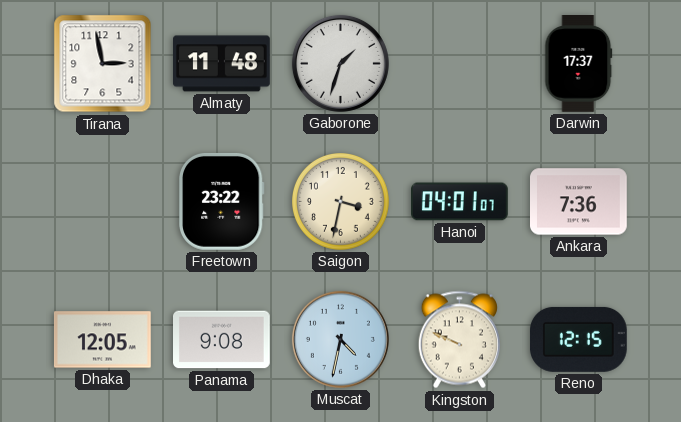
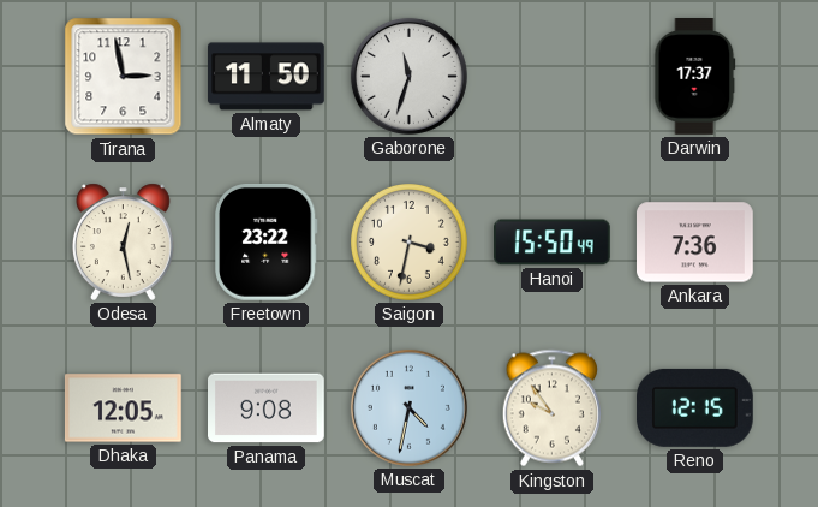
Almaty: 11:48 -> 11:50 (267, 77)
Gaborone: 1:33 -> 11:33 (408, 76)
Odesa: none -> 12:28 (123, 241)
Hanoi: 04:01 -> 15:50 (553, 243)
Kingston: 9:49 -> 9:54 (551, 408)
